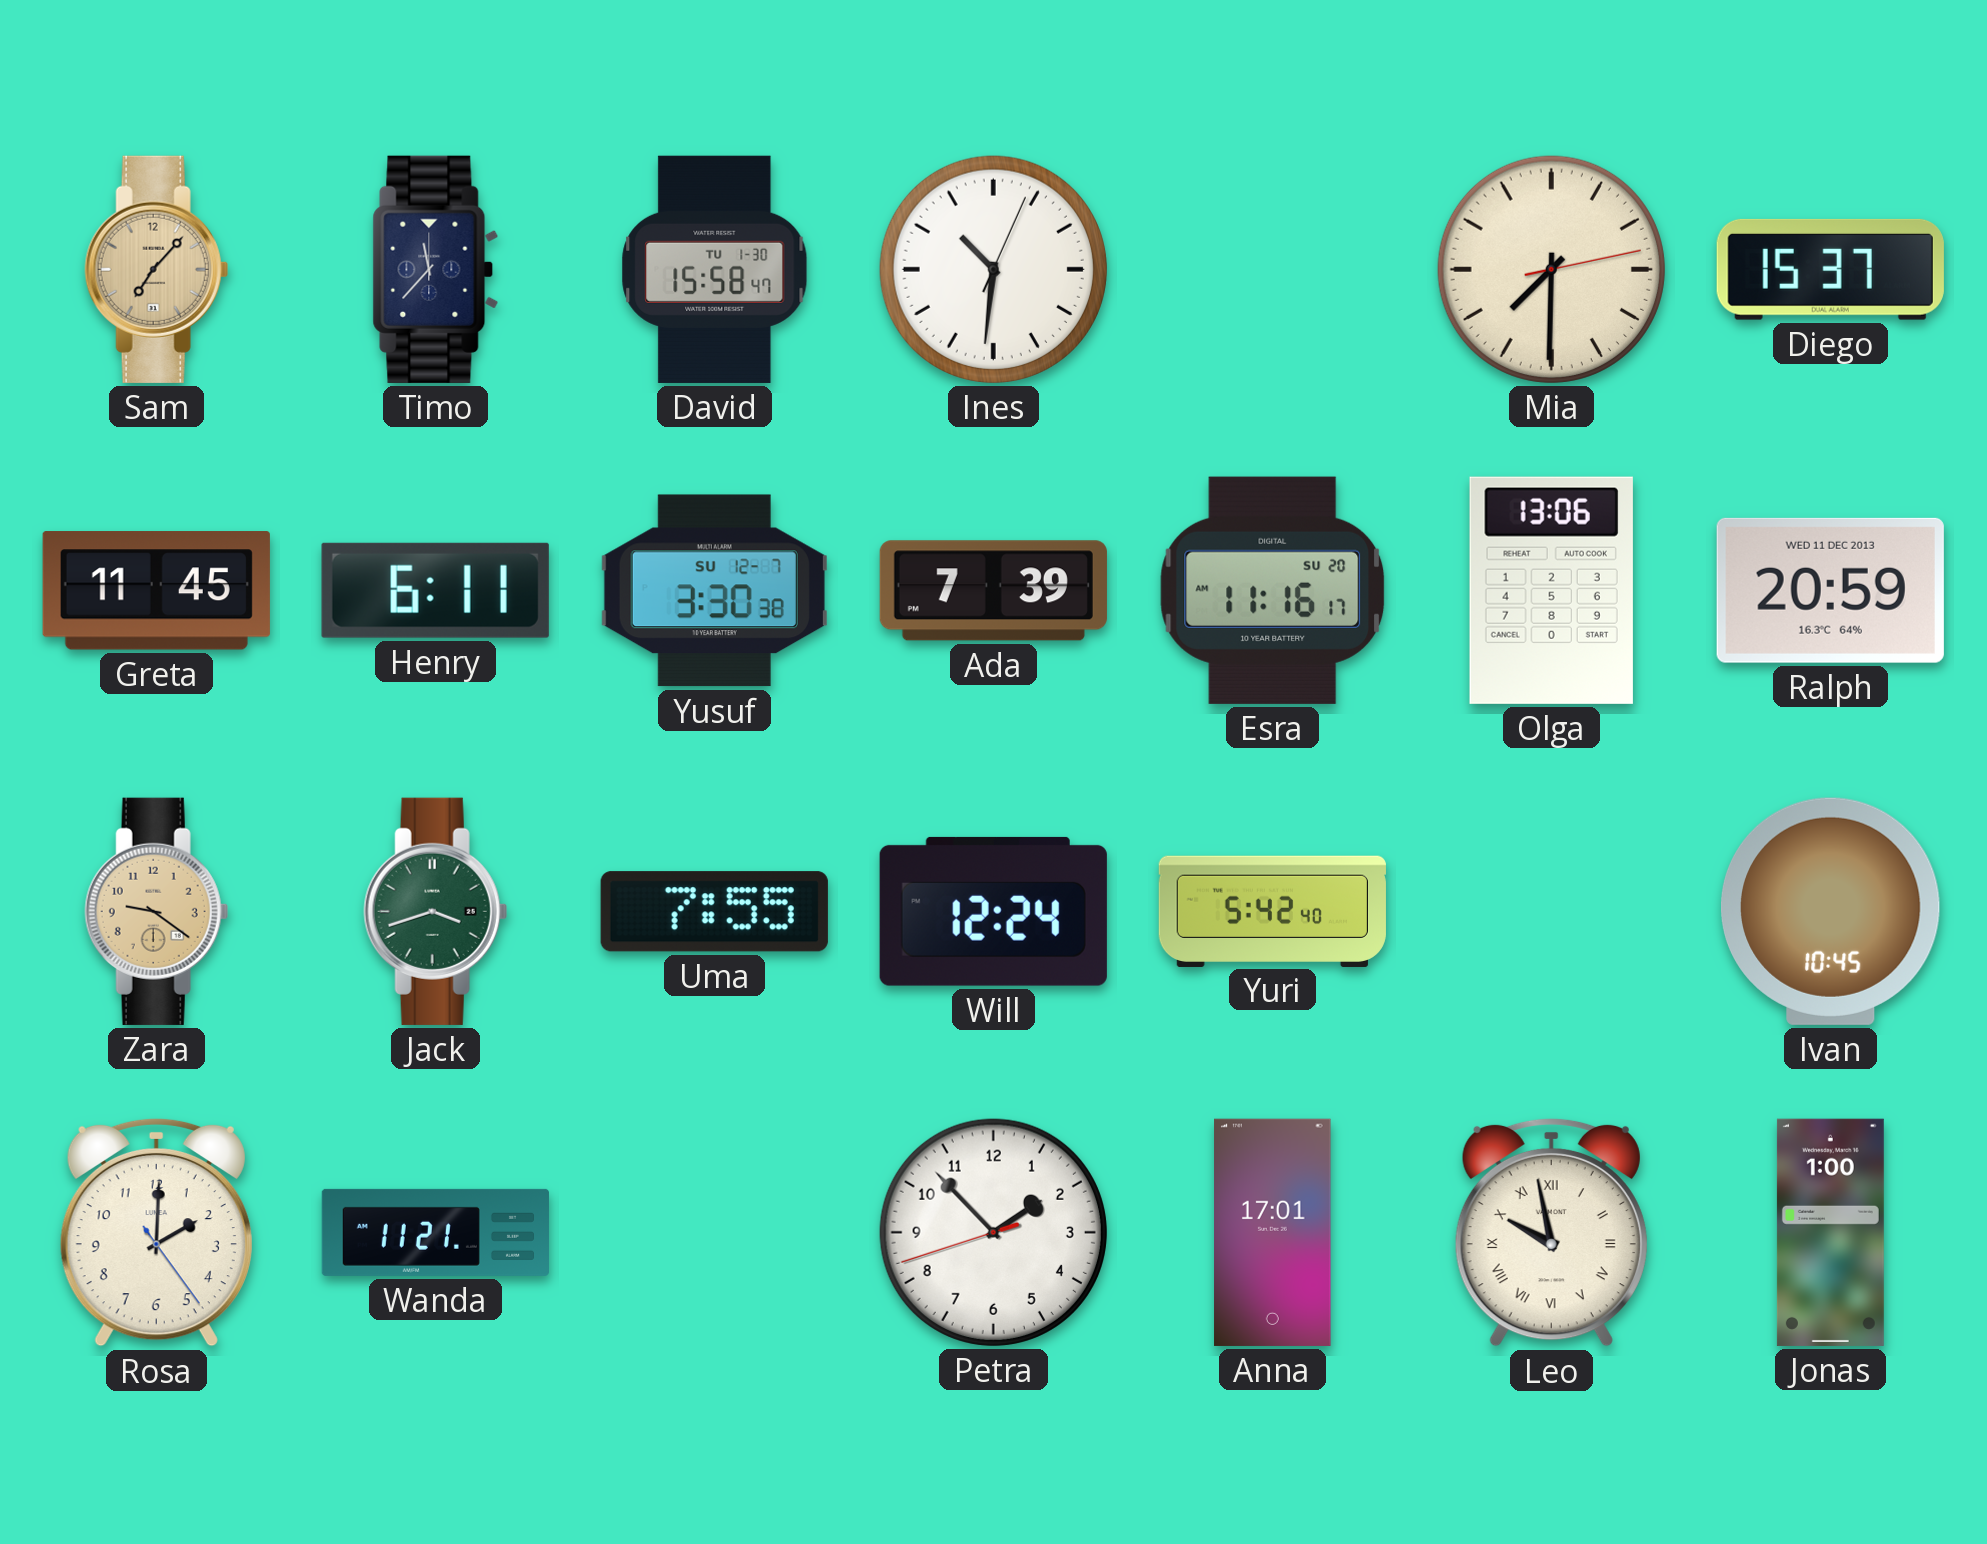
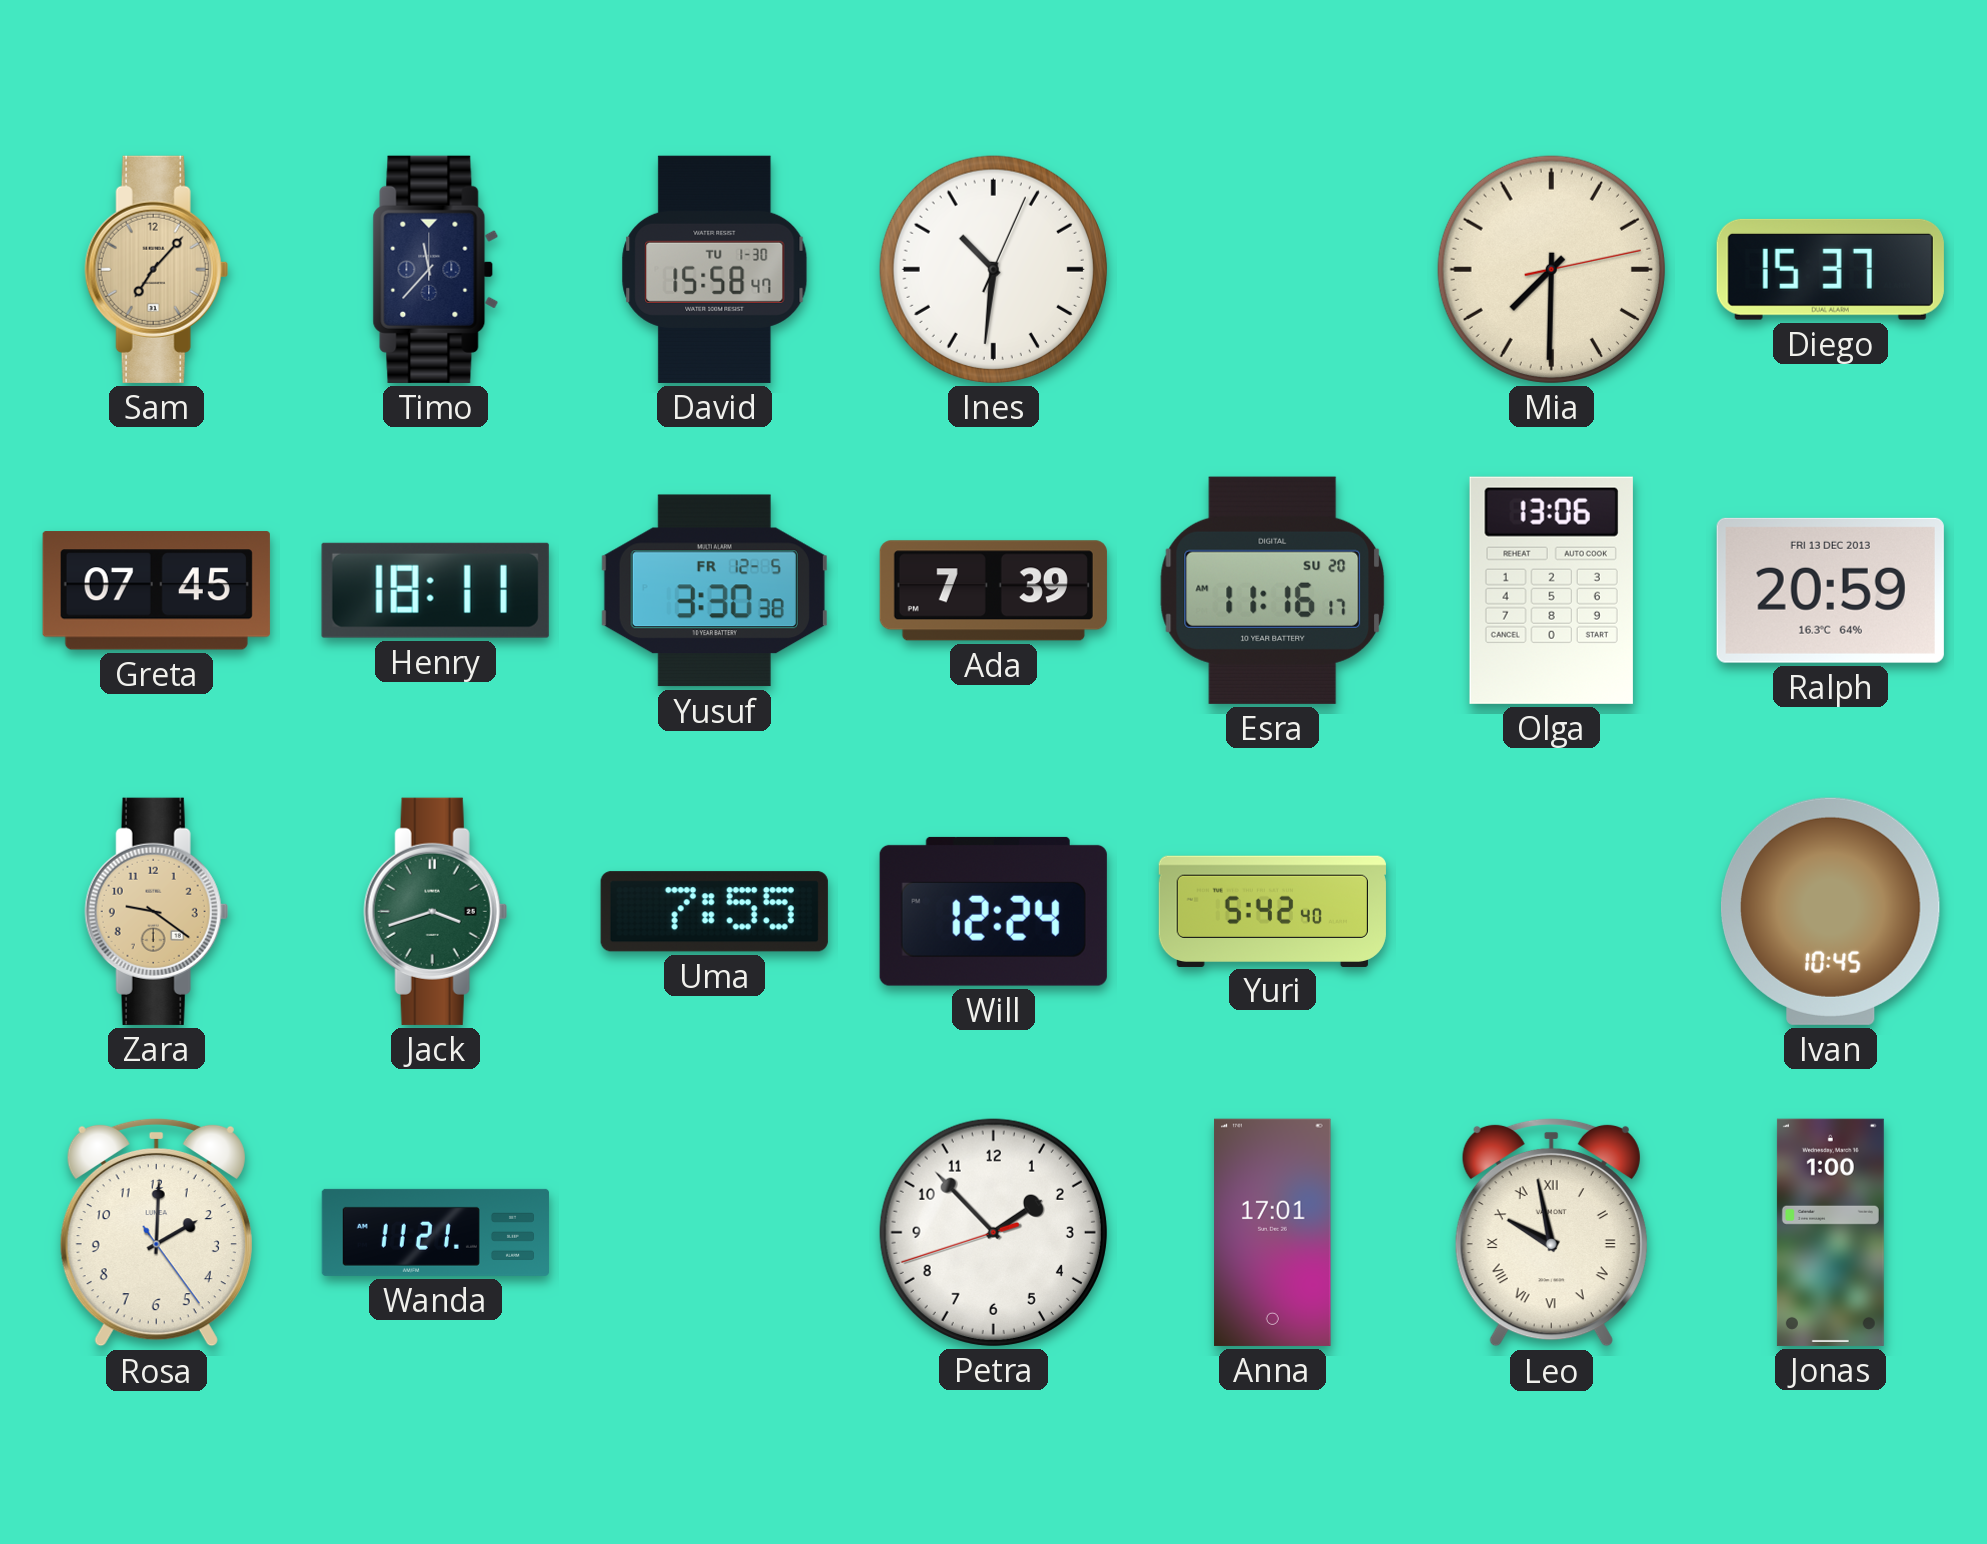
Greta: 11:45 -> 07:45 (156, 591)
Henry: 6:11 -> 18:11 (435, 590)
Yusuf date: SU 12-7 -> FR 12-5 (714, 591)
Ralph date: WED 11 DEC 2013 -> FRI 13 DEC 2013 (1830, 590)
